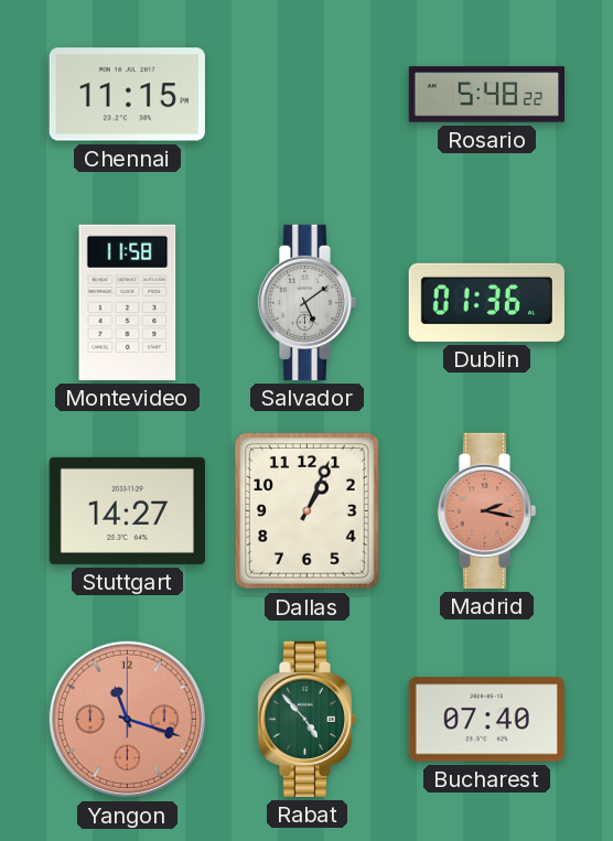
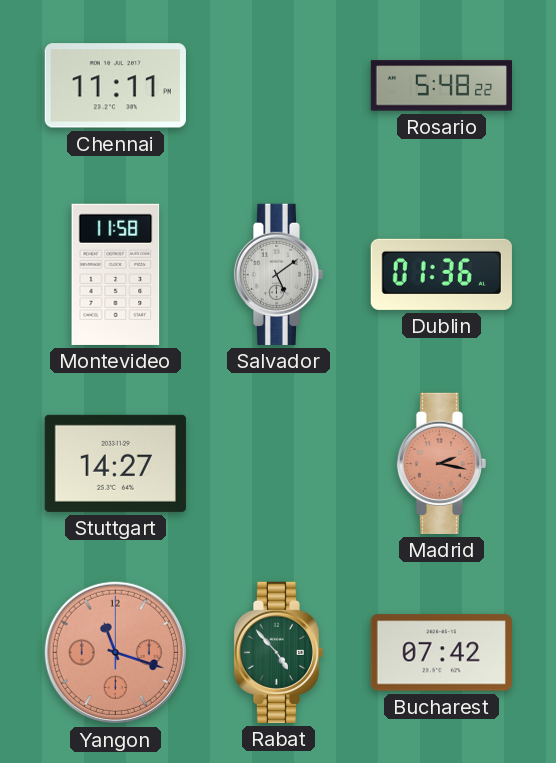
Chennai: 11:15 -> 11:11 (115, 86)
Dallas: 1:04 -> none (306, 510)
Bucharest: 07:40 -> 07:42 (441, 653)
